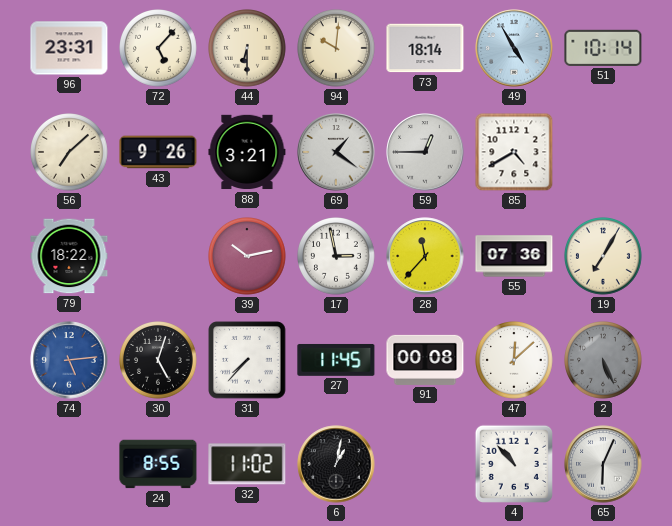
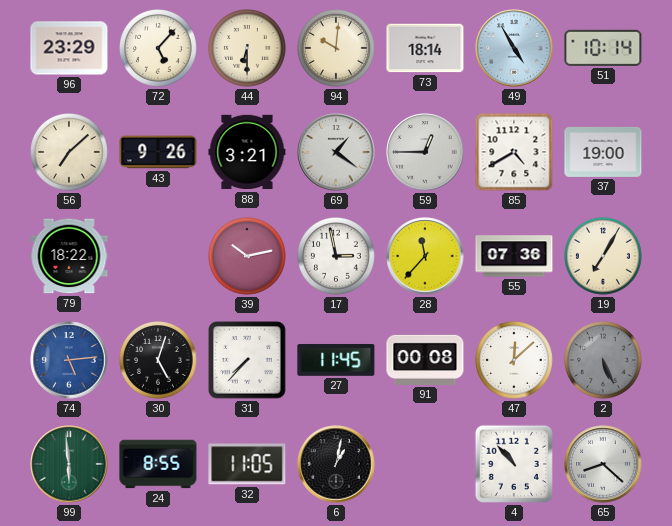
96: 23:31 -> 23:29 (69, 48)
37: none -> 19:00 (603, 152)
99: none -> 5:59 (69, 464)
32: 11:02 -> 11:05 (247, 464)
65: 6:04 -> 8:22 (603, 464)
